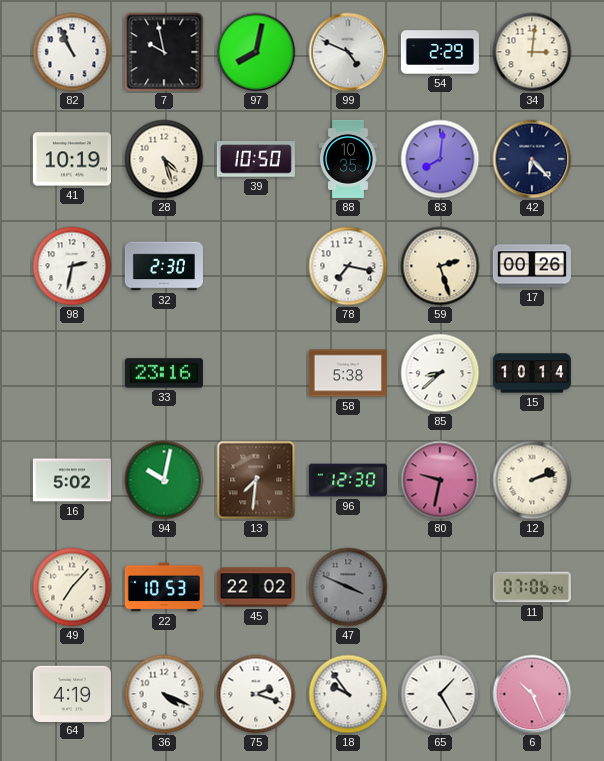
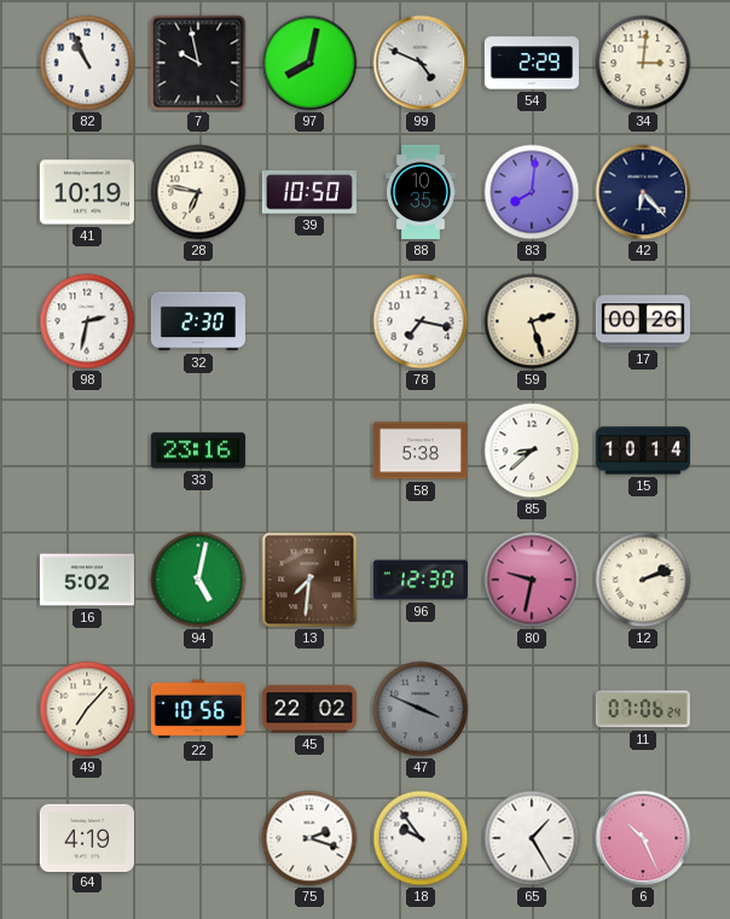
28: 4:27 -> 6:47 (198, 192)
94: 10:02 -> 5:02 (198, 580)
22: 10:53 -> 10:56 (198, 709)
36: 4:19 -> none (164, 694)
